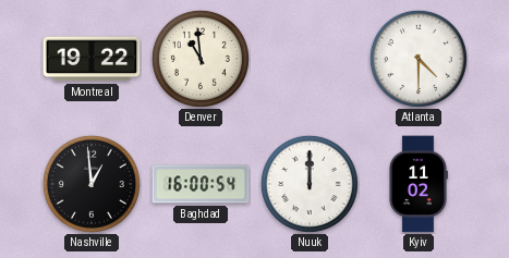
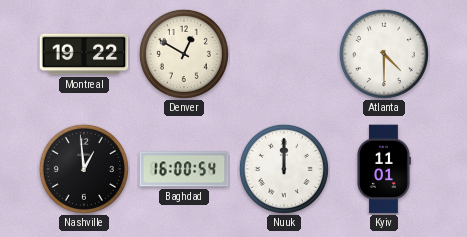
Denver: 10:59 -> 12:50 (184, 54)
Kyiv: 11:02 -> 11:01 (384, 169)
